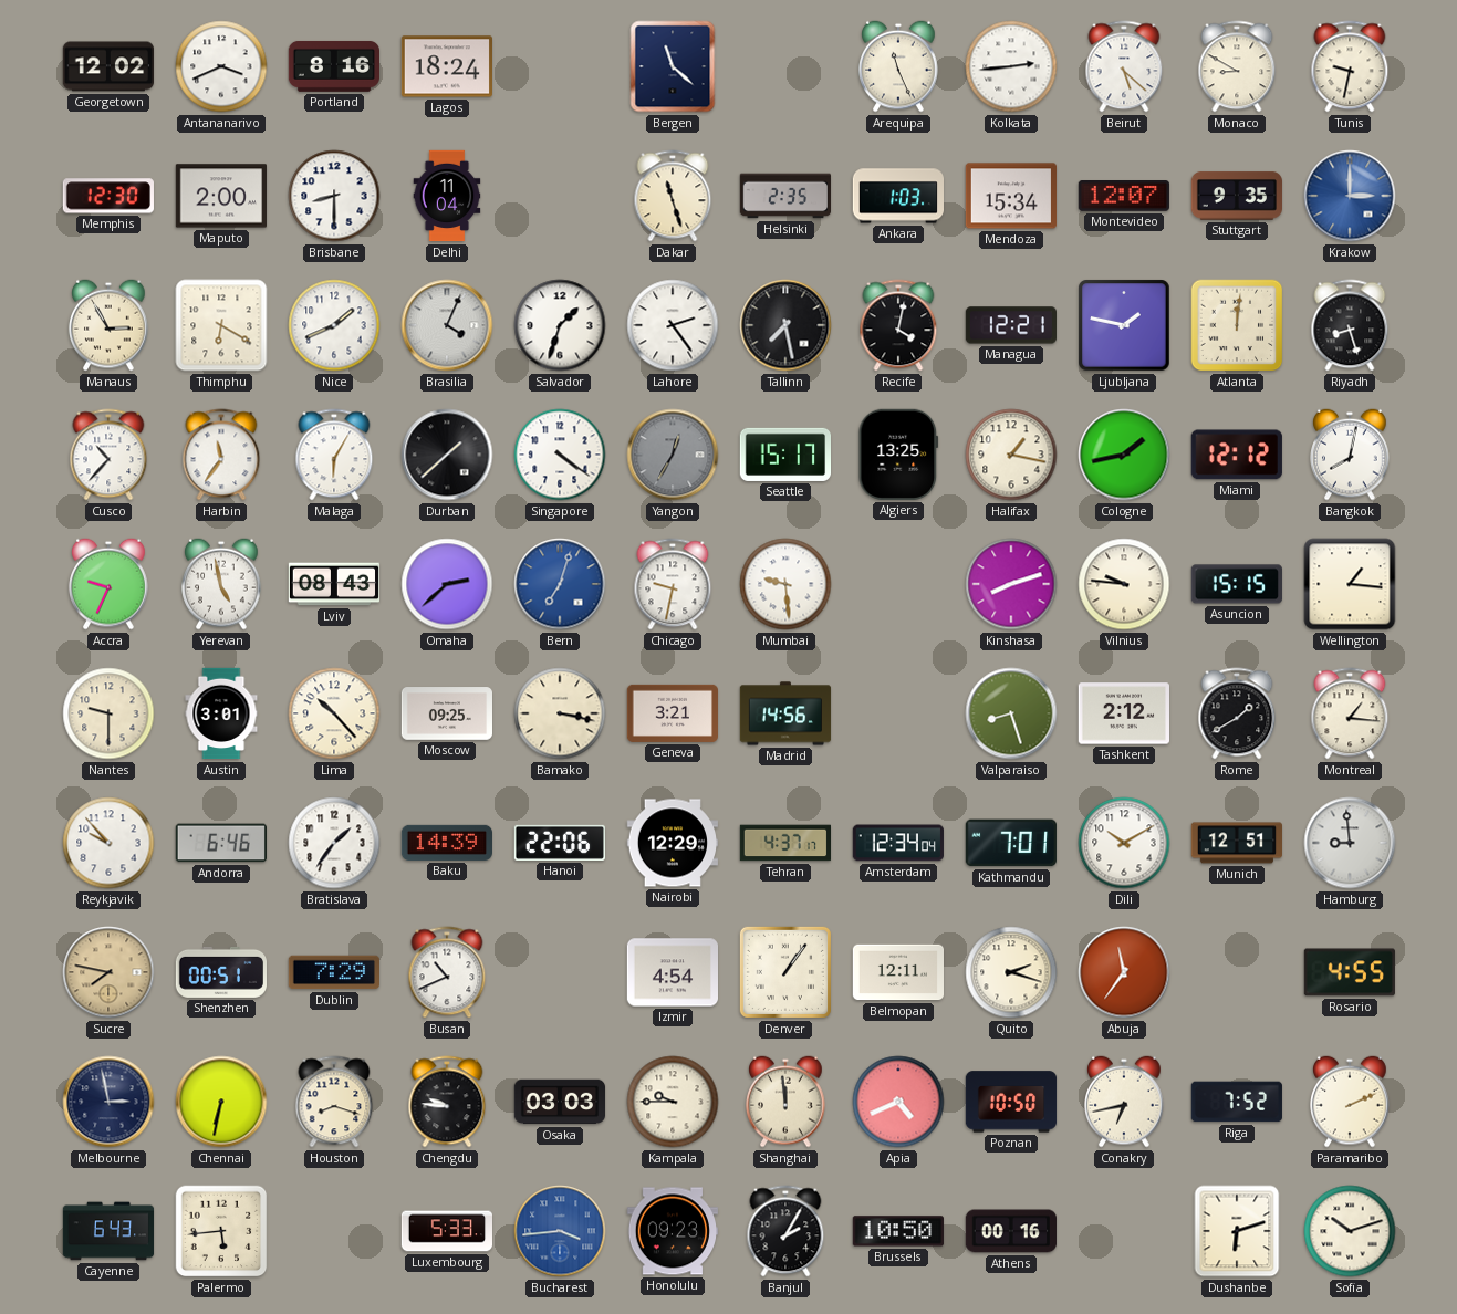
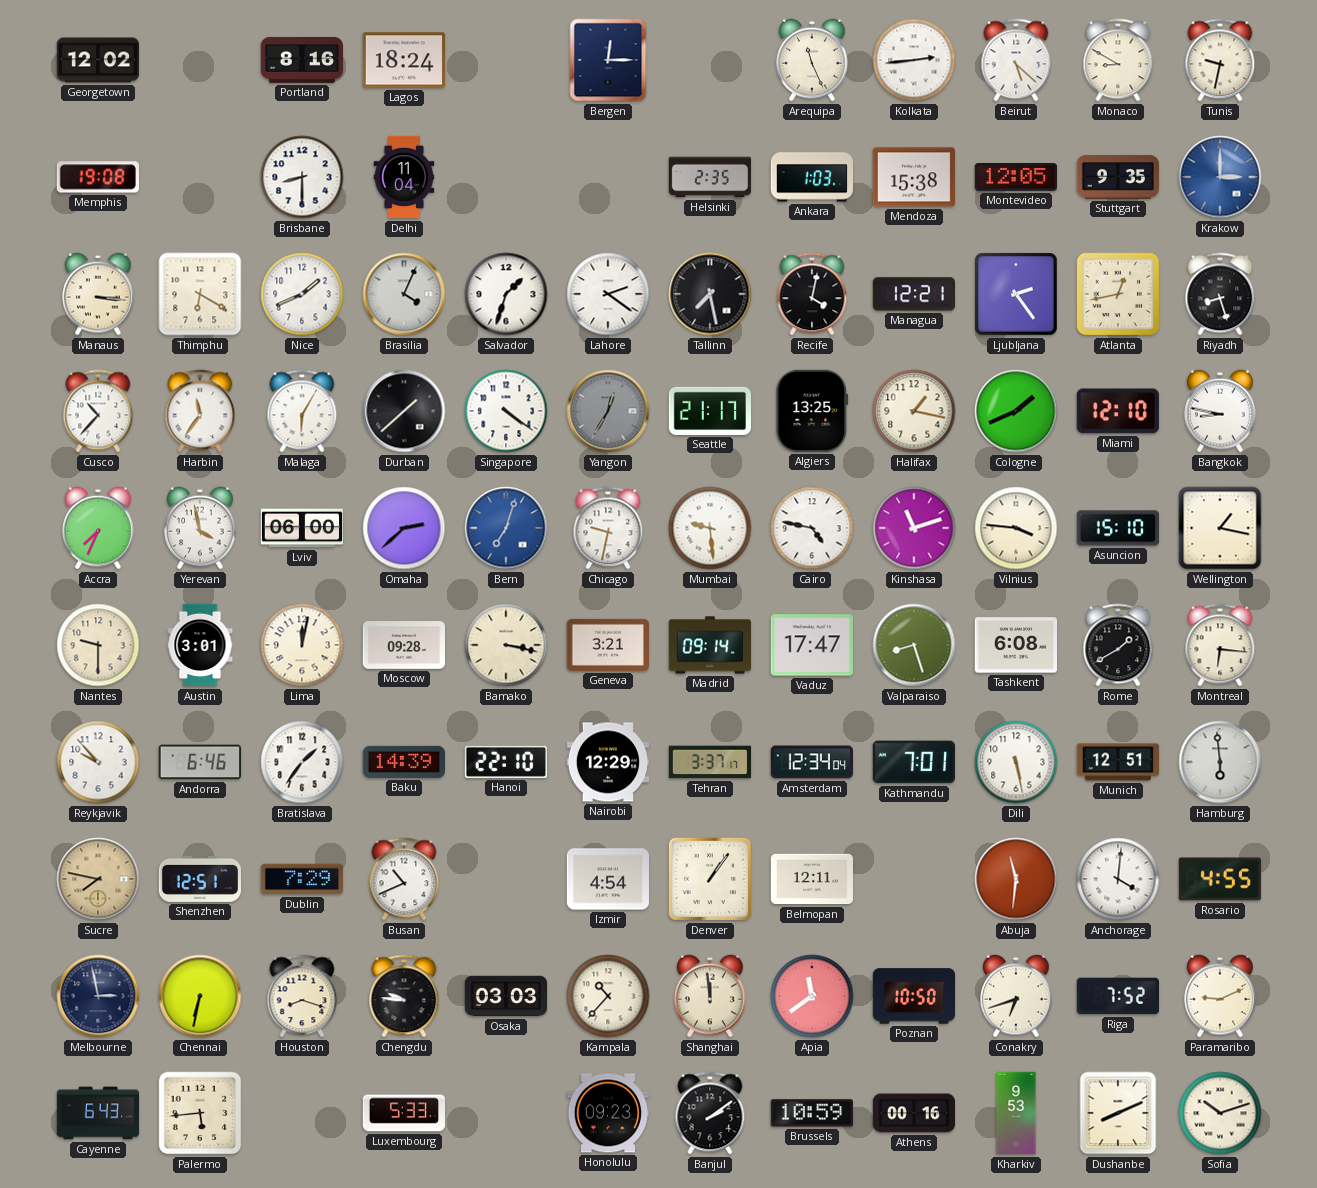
Antananarivo: 3:41 -> none (221, 66)
Bergen: 11:22 -> 12:15 (608, 60)
Memphis: 12:30 -> 19:08 (98, 177)
Maputo: 2:00 -> none (220, 196)
Dakar: 11:27 -> none (673, 196)
Mendoza: 15:34 -> 15:38 (913, 177)
Montevideo: 12:07 -> 12:05 (1015, 178)
Manaus: 2:55 -> 3:16 (98, 294)
Lahore: 2:24 -> 2:21 (608, 294)
Ljubljana: 1:47 -> 2:24 (1016, 294)
Atlanta: 12:01 -> 12:43 (1118, 294)
Seattle: 15:17 -> 21:17 (709, 411)
Cologne: 1:43 -> 1:41 (1016, 411)
Miami: 12:12 -> 12:10 (1118, 411)
Bangkok: 8:02 -> 8:47 (1220, 411)
Accra: 9:34 -> 7:34 (98, 528)
Yerevan: 4:58 -> 3:58 (200, 528)
Lviv: 08:43 -> 06:00 (301, 528)
Cairo: none -> 4:47 (812, 528)
Kinshasa: 8:12 -> 11:12 (914, 528)
Vilnius: 9:46 -> 3:46 (1016, 528)
Asuncion: 15:15 -> 15:10 (1117, 528)
Wellington: 1:16 -> 1:17 (1220, 528)
Lima: 10:23 -> 12:02 (302, 645)
Moscow: 09:25 -> 09:28 (403, 645)
Madrid: 14:56 -> 09:14 (710, 645)
Vaduz: none -> 17:47 (811, 645)
Tashkent: 2:12 -> 6:08 (1015, 645)
Montreal: 1:16 -> 6:16 (1220, 645)
Hanoi: 22:06 -> 22:10 (505, 762)
Tehran: 4:37 -> 3:37 (709, 762)
Dili: 10:10 -> 5:28 (1016, 762)
Hamburg: 8:59 -> 5:59 (1220, 762)
Shenzhen: 00:51 -> 12:51 (199, 879)
Quito: 2:18 -> none (1011, 972)
Abuja: 11:36 -> 11:31 (1016, 879)
Anchorage: none -> 4:01 (1118, 879)
Kampala: 9:45 -> 10:37 (608, 996)
Apia: 4:41 -> 11:39 (812, 996)
Conakry: 6:43 -> 6:42 (1016, 996)
Paramaribo: 2:11 -> 9:11 (1220, 996)
Bucharest: 3:44 -> none (560, 1231)
Banjul: 2:05 -> 2:09 (710, 1113)
Brussels: 10:50 -> 10:59 (812, 1113)
Kharkiv: none -> 9:53 (1016, 1113)
Dushanbe: 6:12 -> 8:11 (1118, 1113)
